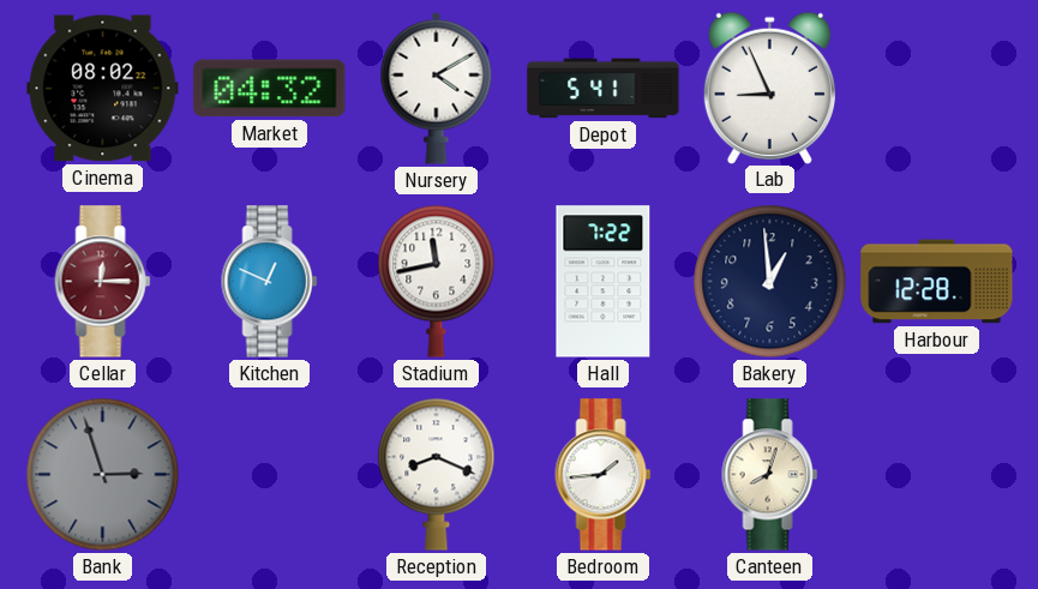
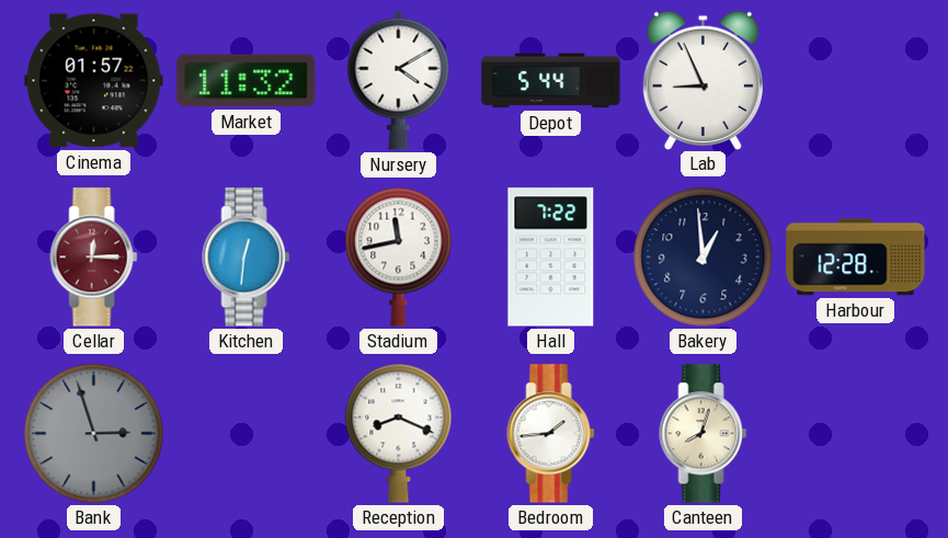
Cinema: 08:02 -> 01:57 (94, 81)
Market: 04:32 -> 11:32 (247, 81)
Depot: 5:41 -> 5:44 (551, 81)
Kitchen: 12:49 -> 12:31 (247, 257)
